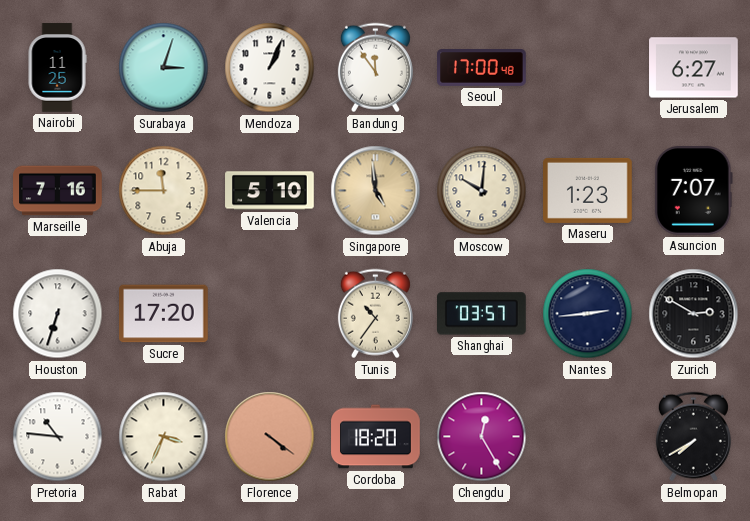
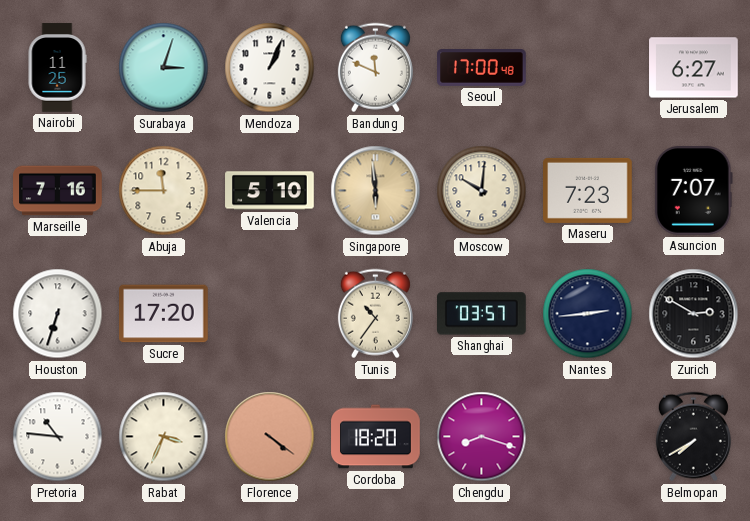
Bandung: 11:54 -> 11:49 (375, 68)
Singapore: 4:59 -> 5:59 (376, 191)
Maseru: 1:23 -> 7:23 (588, 190)
Chengdu: 12:25 -> 8:18 (482, 437)
